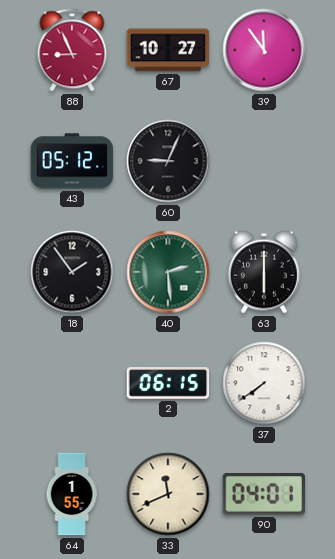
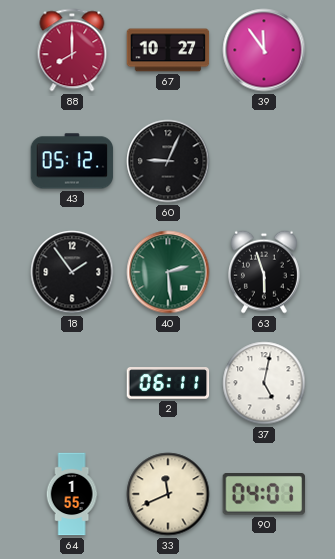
88: 8:56 -> 8:00 (72, 50)
63: 6:00 -> 5:57 (264, 272)
2: 06:15 -> 06:11 (168, 383)
37: 7:39 -> 5:02 (264, 383)
